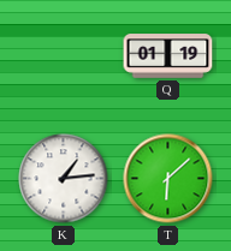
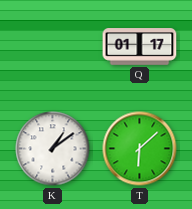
Q: 01:19 -> 01:17 (140, 47)
K: 1:14 -> 1:09 (53, 149)
